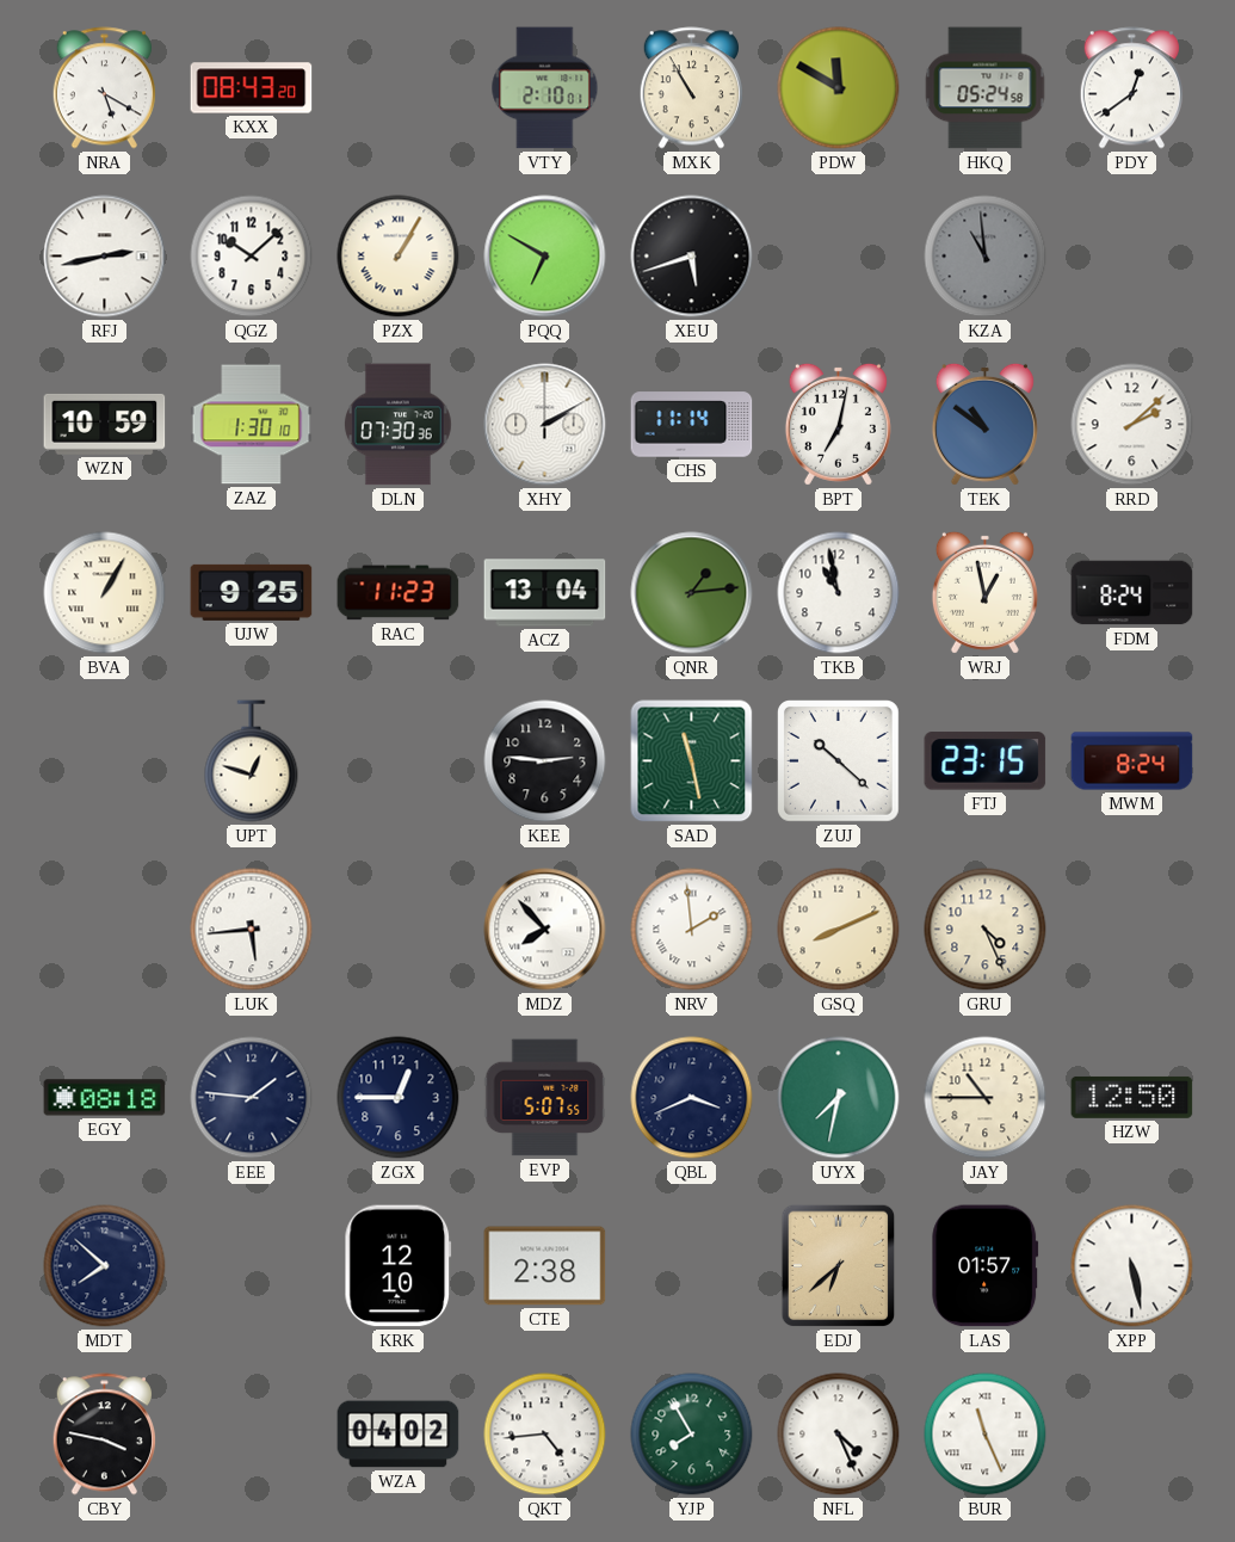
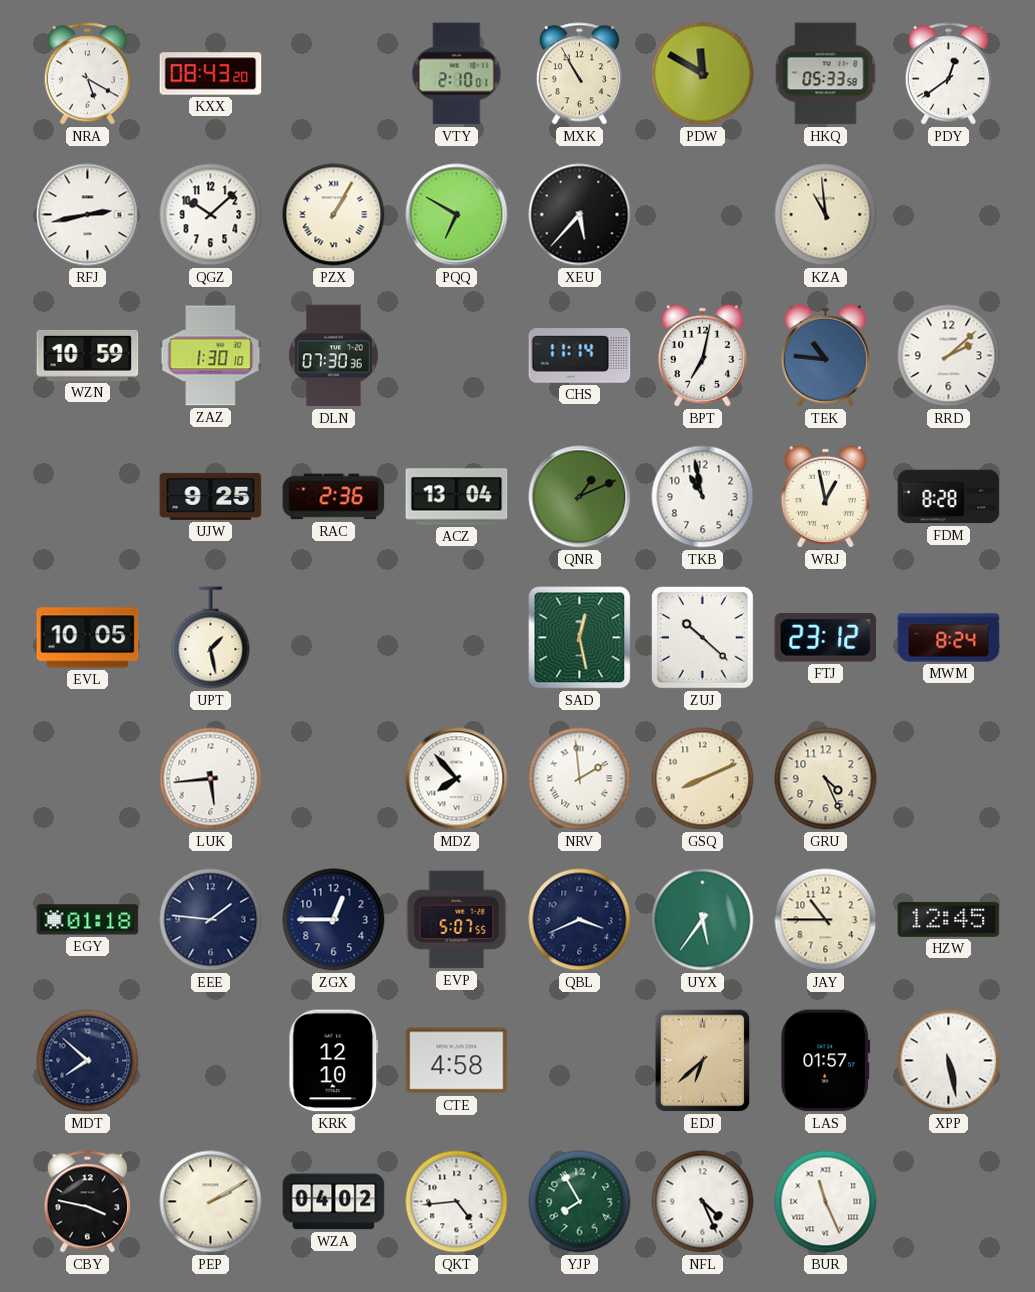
HKQ: 05:24 -> 05:33 (826, 74)
XEU: 5:42 -> 5:37 (580, 215)
KZA dial: grey -> cream (826, 215)
XHY: 2:10 -> none (545, 425)
TEK: 10:51 -> 10:46 (825, 355)
BVA: 1:05 -> none (105, 593)
RAC: 11:23 -> 2:36 (334, 497)
QNR: 1:14 -> 1:11 (580, 497)
FDM: 8:24 -> 8:28 (949, 497)
EVL: none -> 10:05 (88, 638)
UPT: 12:48 -> 1:28 (211, 638)
KEE: 2:46 -> none (545, 761)
SAD: 11:28 -> 12:28 (580, 638)
FTJ: 23:15 -> 23:12 (826, 638)
EGY: 08:18 -> 01:18 (88, 920)
UYX: 7:32 -> 5:36 (703, 920)
HZW: 12:50 -> 12:45 (949, 919)
CTE: 2:38 -> 4:58 (457, 1061)
PEP: none -> 2:10 (211, 1202)
